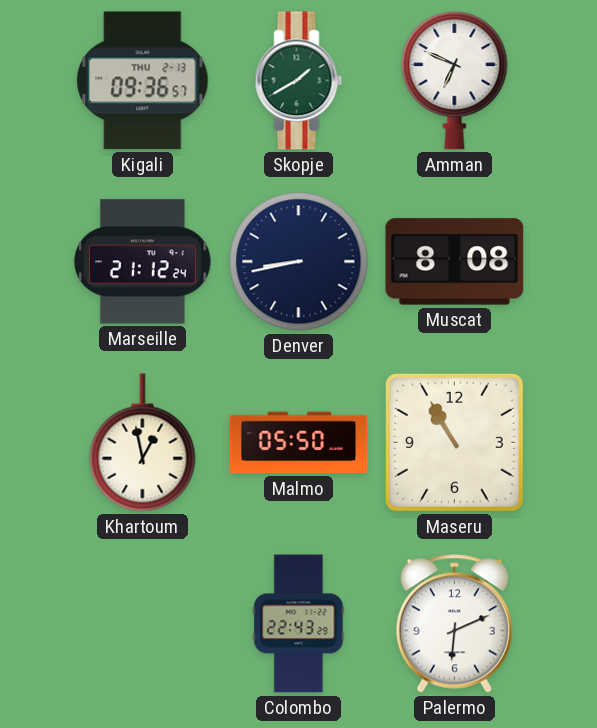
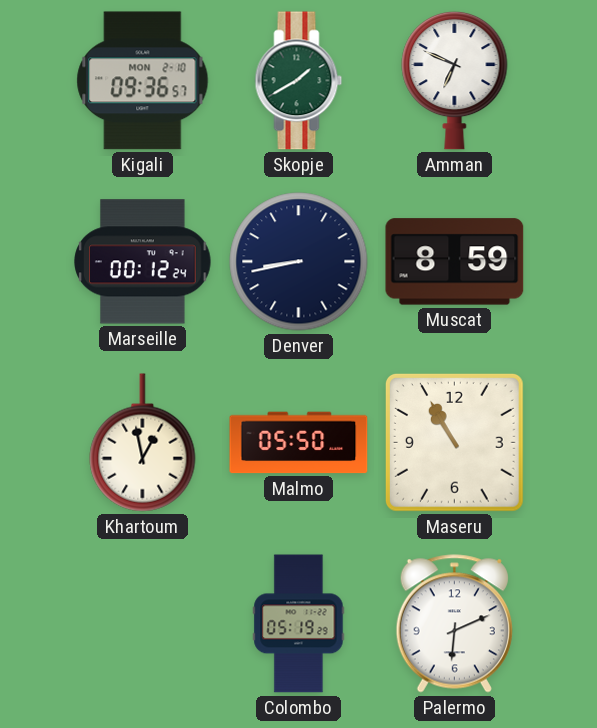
Kigali date: THU 2-13 -> MON 2-10 (143, 81)
Marseille: 21:12 -> 00:12 (143, 262)
Muscat: 8:08 -> 8:59 (455, 262)
Colombo: 22:43 -> 05:19 (299, 624)
